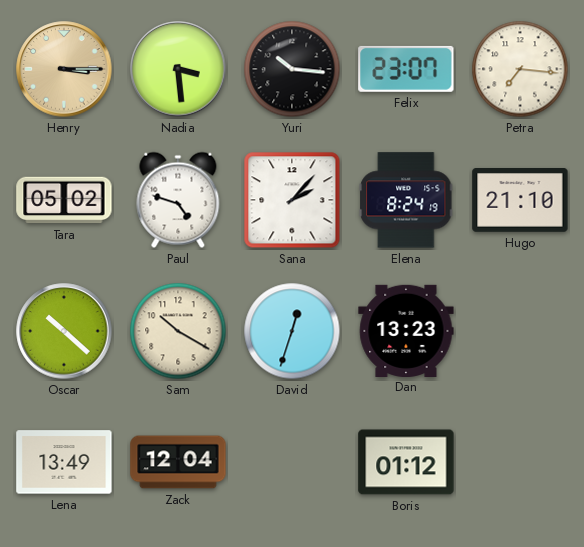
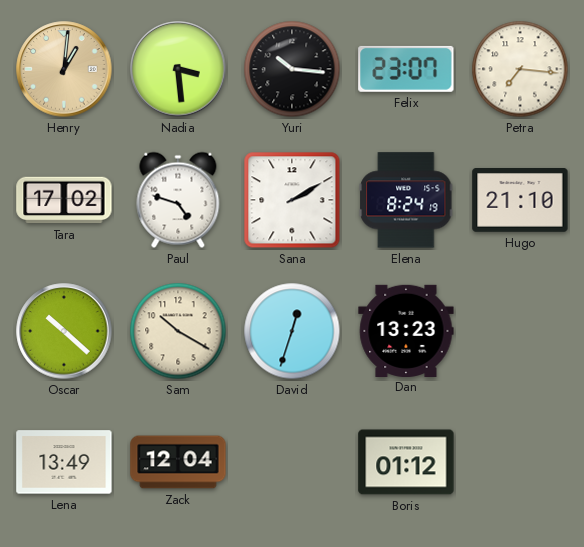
Henry: 3:15 -> 1:01 (64, 69)
Tara: 05:02 -> 17:02 (64, 200)
Sana: 2:07 -> 2:10 (292, 200)
